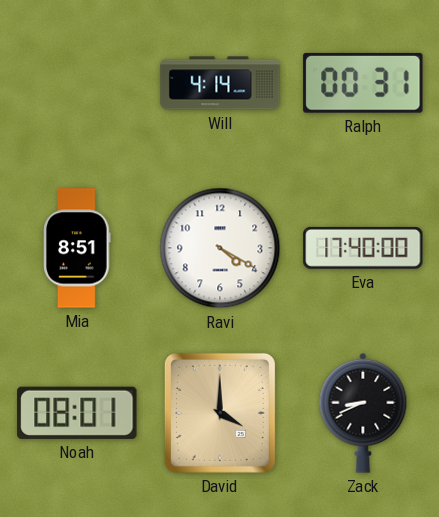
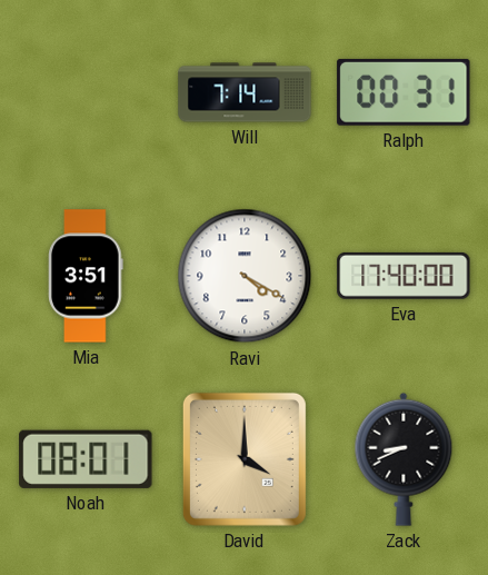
Will: 4:14 -> 7:14 (245, 92)
Mia: 8:51 -> 3:51 (86, 276)
